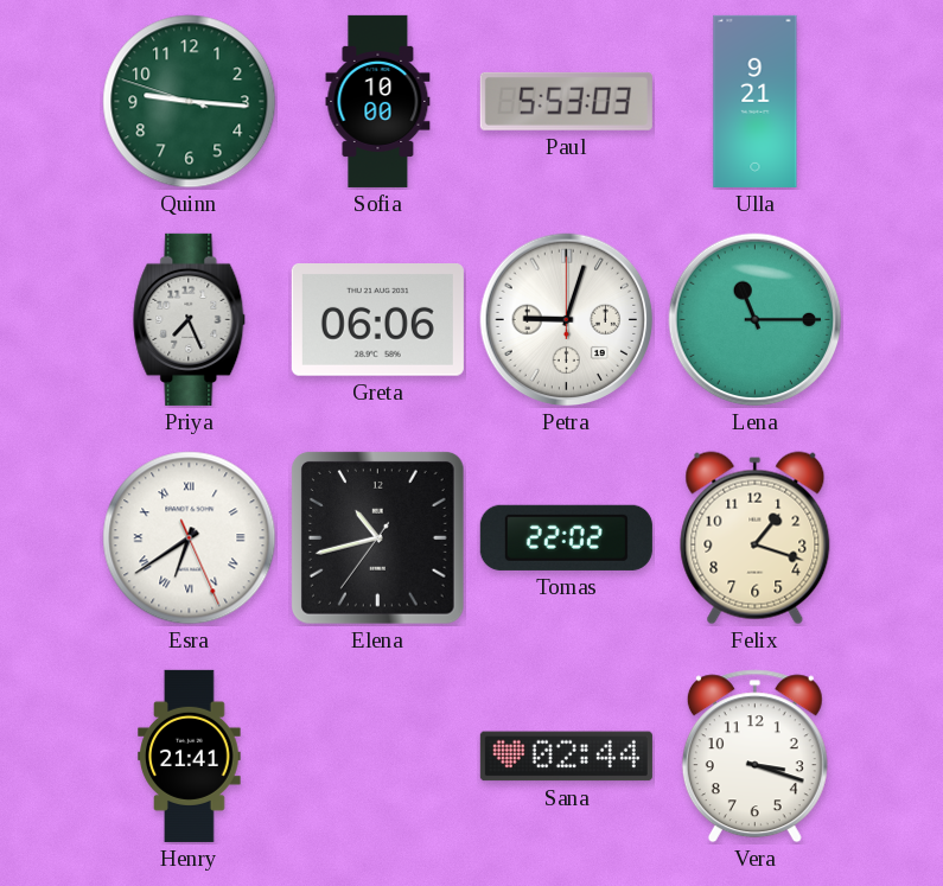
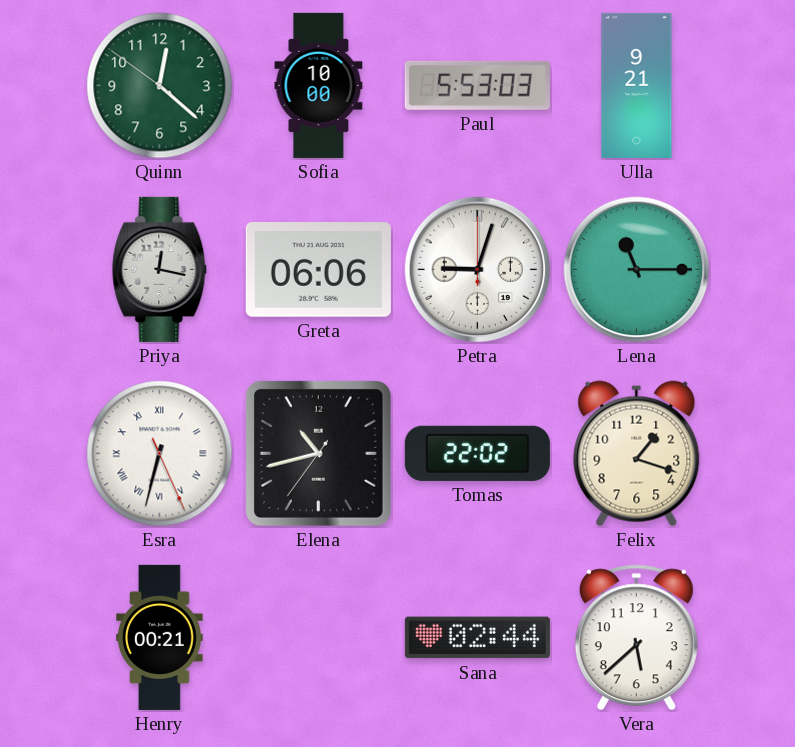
Quinn: 9:15 -> 12:21 (160, 86)
Priya: 7:26 -> 12:17 (160, 269)
Esra: 6:39 -> 6:32 (160, 454)
Henry: 21:41 -> 00:21 (160, 637)
Vera: 3:18 -> 5:38 (636, 638)
